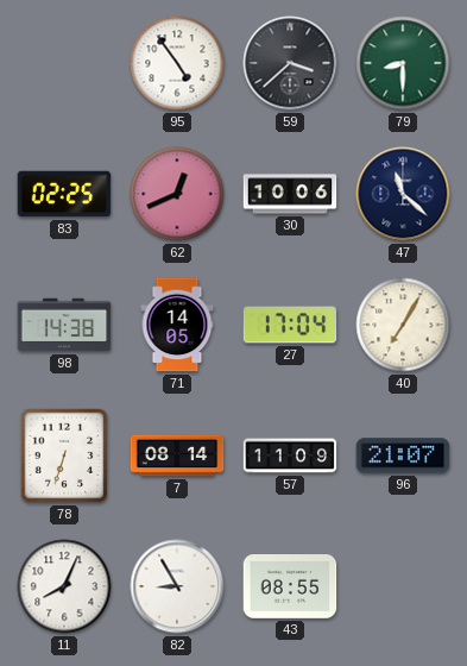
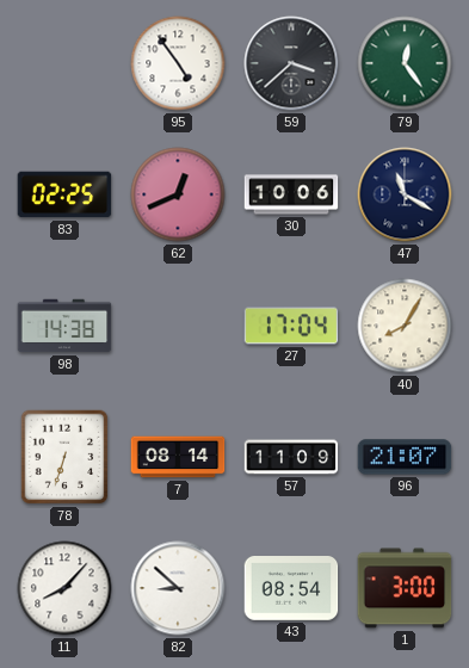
79: 8:30 -> 12:24 (405, 63)
47: 11:22 -> 11:20 (405, 194)
71: 14:05 -> none (177, 325)
40: 7:05 -> 8:05 (405, 326)
11: 8:04 -> 8:07 (64, 588)
82: 8:55 -> 8:52 (178, 588)
43: 08:55 -> 08:54 (291, 589)
1: none -> 3:00 (405, 588)
